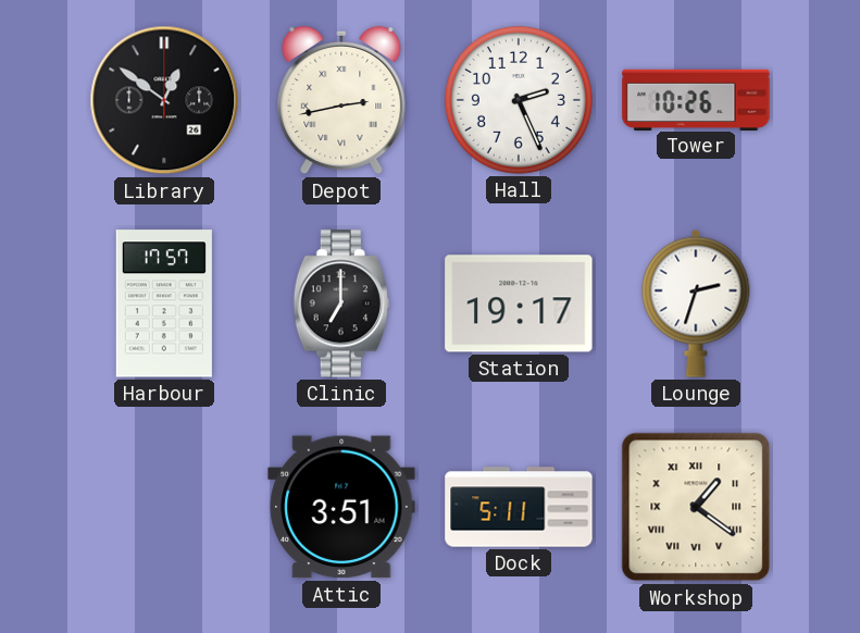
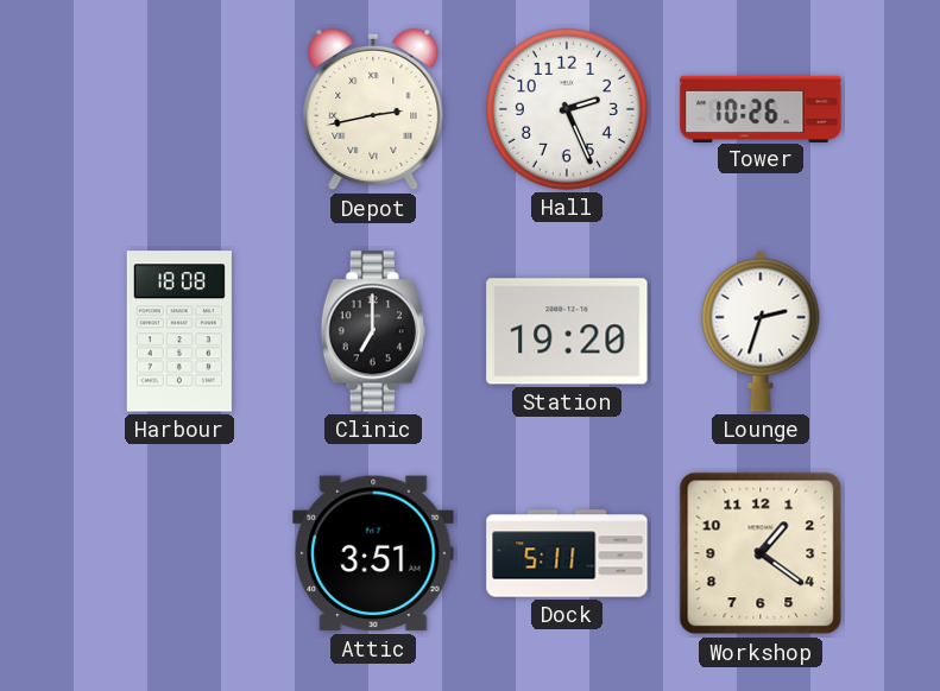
Library: 12:51 -> none (164, 100)
Harbour: 17:57 -> 18:08 (179, 331)
Station: 19:17 -> 19:20 (567, 331)
Workshop numerals: Roman -> Arabic (761, 553)
